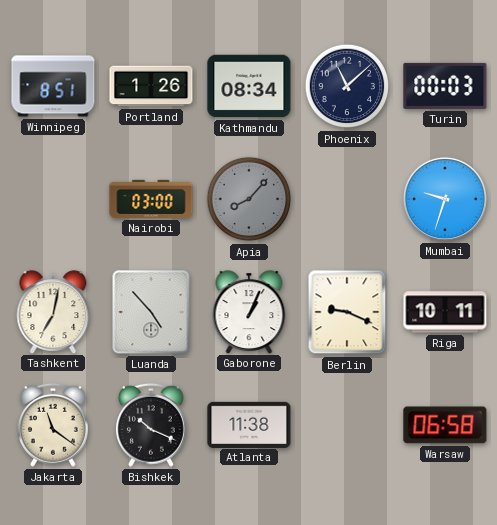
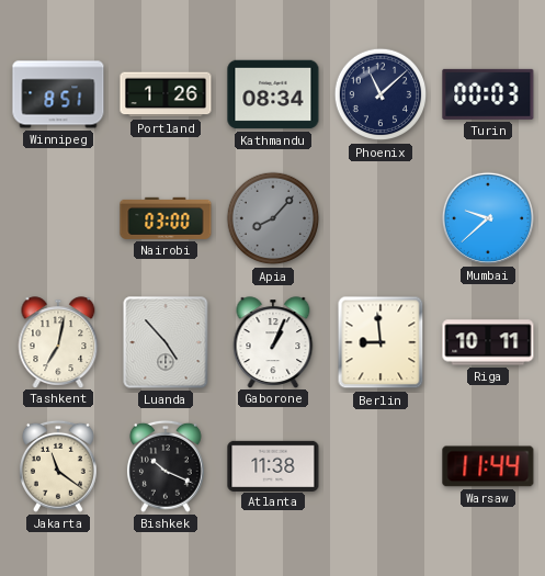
Mumbai: 9:33 -> 9:38 (488, 218)
Berlin: 9:19 -> 8:59 (381, 342)
Warsaw: 06:58 -> 11:44 (488, 466)
